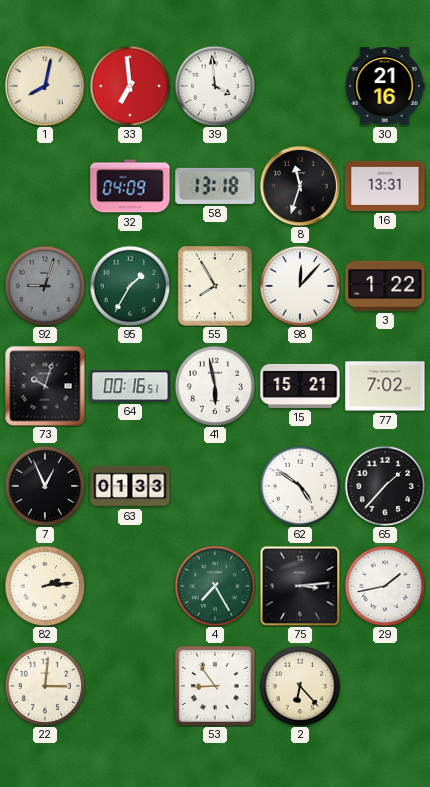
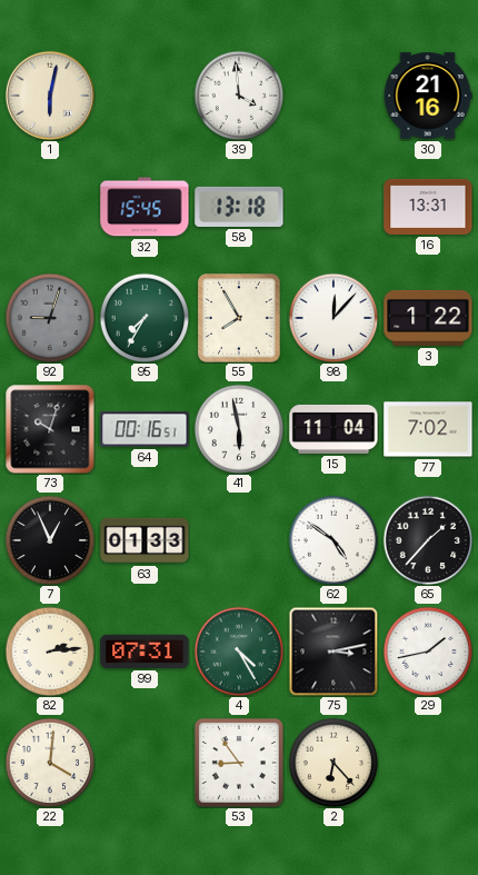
1: 8:02 -> 6:02 (50, 96)
33: 6:59 -> none (130, 86)
32: 04:09 -> 15:45 (145, 207)
8: 11:33 -> none (300, 186)
95: 1:35 -> 7:35 (145, 318)
15: 15:21 -> 11:04 (333, 429)
99: none -> 07:31 (145, 652)
4: 7:25 -> 4:25 (239, 652)
75: 3:14 -> 3:13 (333, 652)
22: 3:01 -> 4:01 (50, 763)
